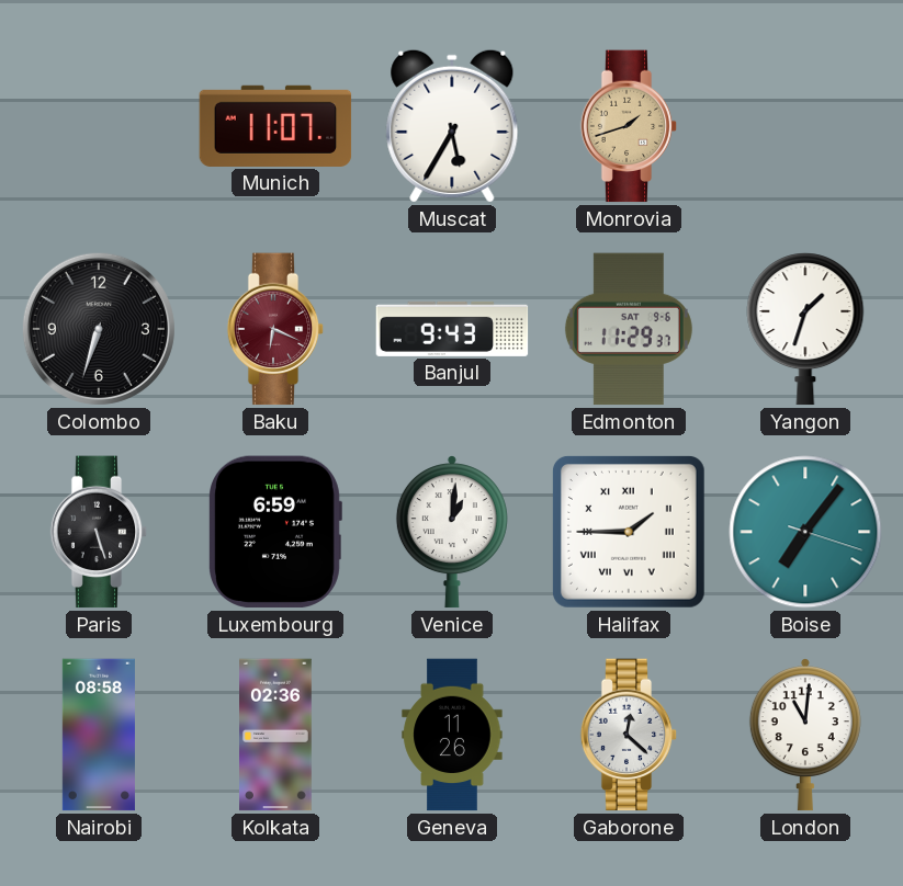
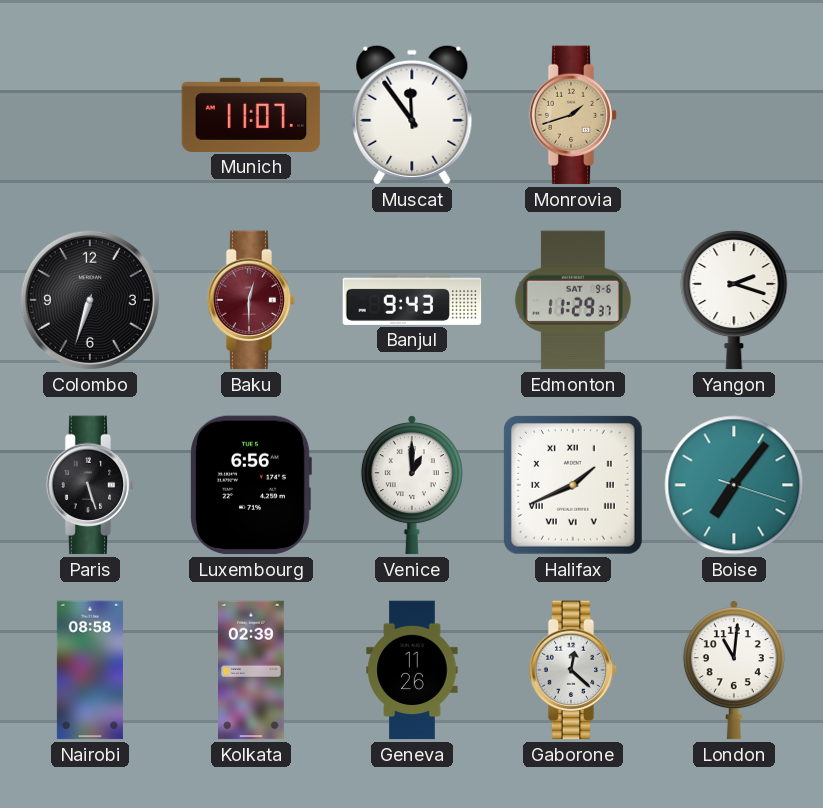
Muscat: 5:35 -> 11:54 (412, 115)
Baku: 6:19 -> 12:30 (251, 300)
Yangon: 1:33 -> 2:18 (734, 300)
Luxembourg: 6:59 -> 6:56 (251, 485)
Venice: 1:01 -> 1:00 (412, 485)
Halifax: 1:45 -> 1:41 (573, 485)
Kolkata: 02:36 -> 02:39 (252, 670)
